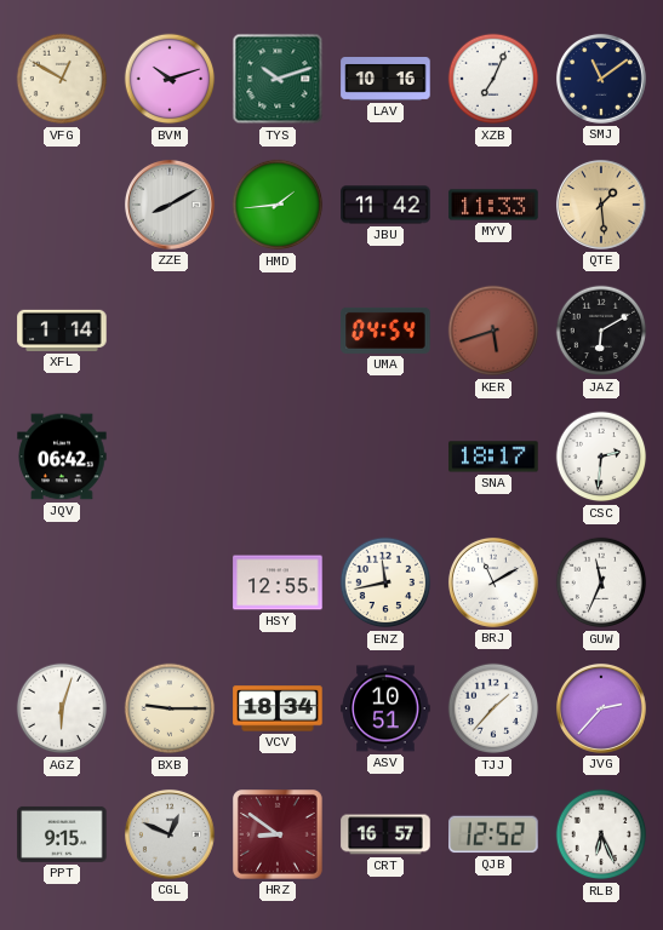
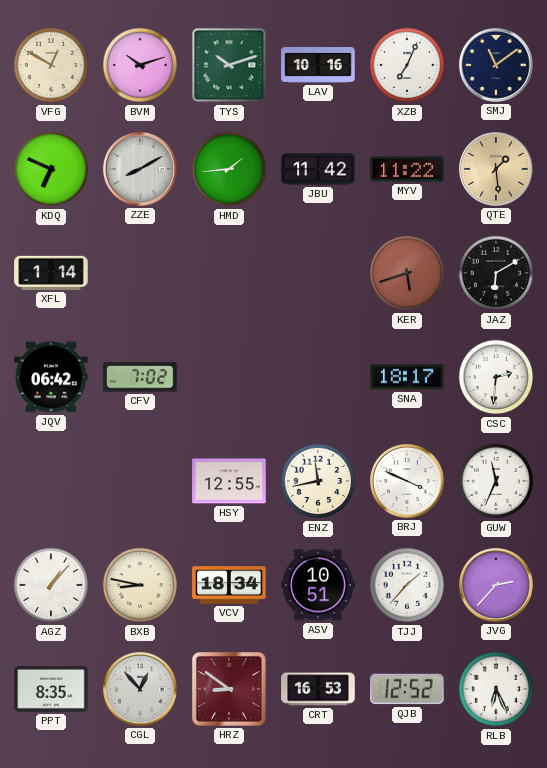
KDQ: none -> 6:49 (51, 169)
MYV: 11:33 -> 11:22 (407, 169)
UMA: 04:54 -> none (385, 331)
CFV: none -> 7:02 (140, 377)
BRJ: 11:10 -> 3:49 (407, 481)
AGZ: 6:03 -> 1:07 (51, 585)
BXB: 9:15 -> 8:47 (140, 585)
PPT: 9:15 -> 8:35 (51, 689)
CGL: 12:49 -> 12:53 (140, 689)
CRT: 16:57 -> 16:53 (318, 689)
